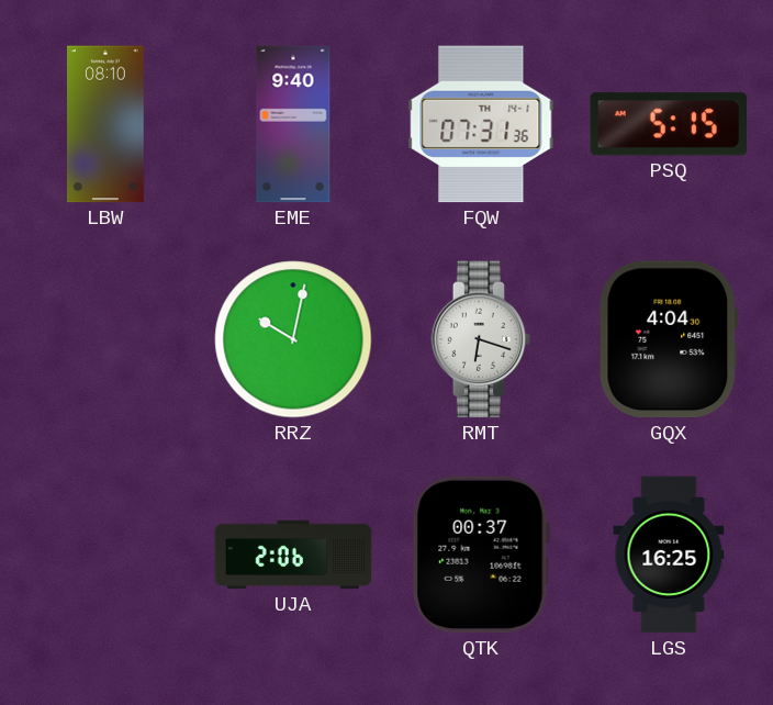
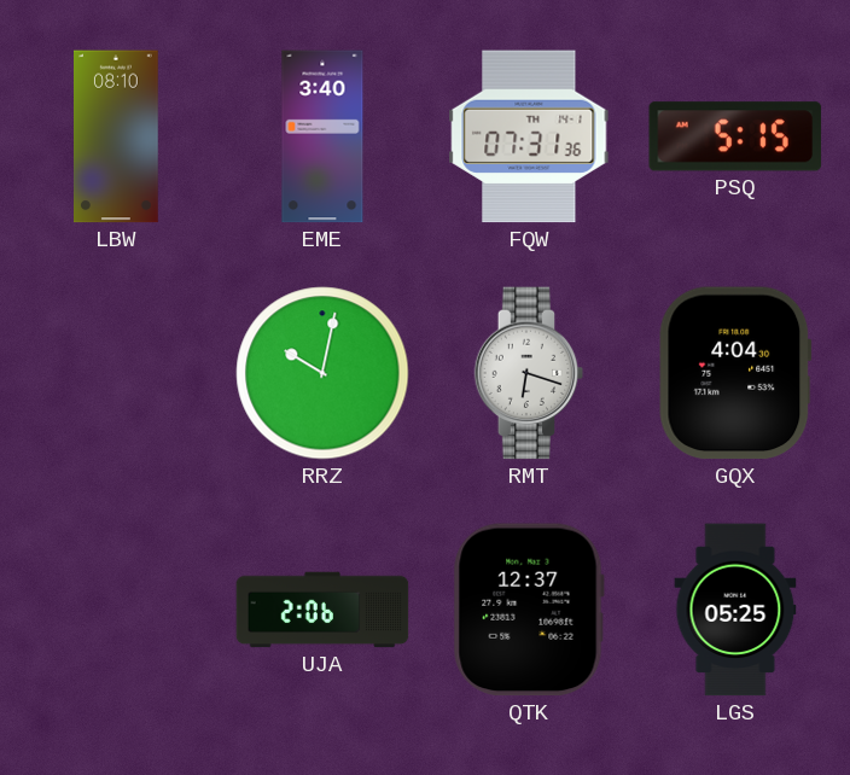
EME: 9:40 -> 3:40 (322, 136)
QTK: 00:37 -> 12:37 (529, 610)
LGS: 16:25 -> 05:25 (735, 610)
